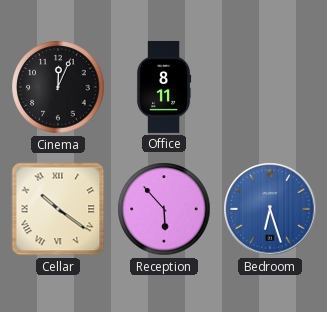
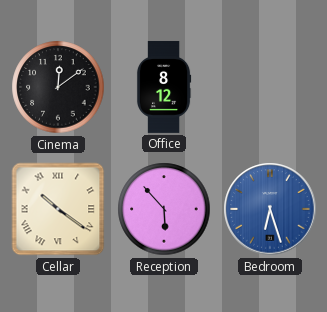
Cinema: 12:04 -> 12:09 (58, 87)
Office: 8:11 -> 8:12 (164, 87)
